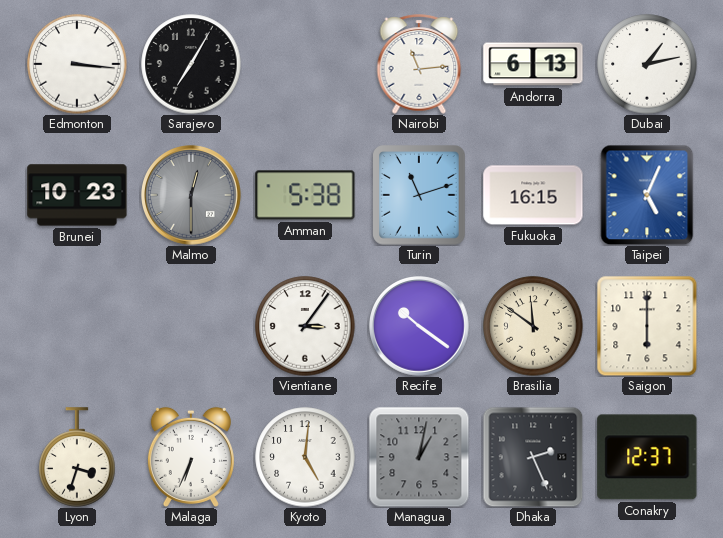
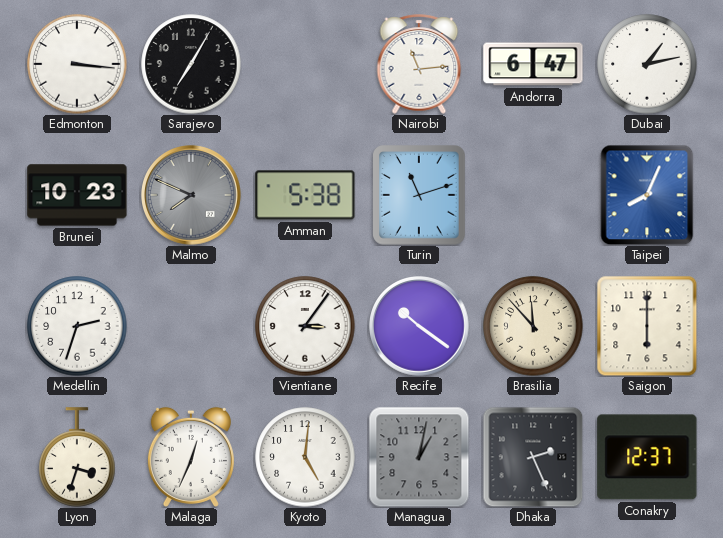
Andorra: 6:13 -> 6:47 (533, 64)
Malmo: 12:30 -> 7:49 (192, 196)
Fukuoka: 16:15 -> none (533, 195)
Taipei: 5:04 -> 8:04 (647, 195)
Medellin: none -> 2:33 (77, 326)
Brasilia: 11:51 -> 11:53 (533, 326)
Malaga: 6:34 -> 12:34 (191, 457)
